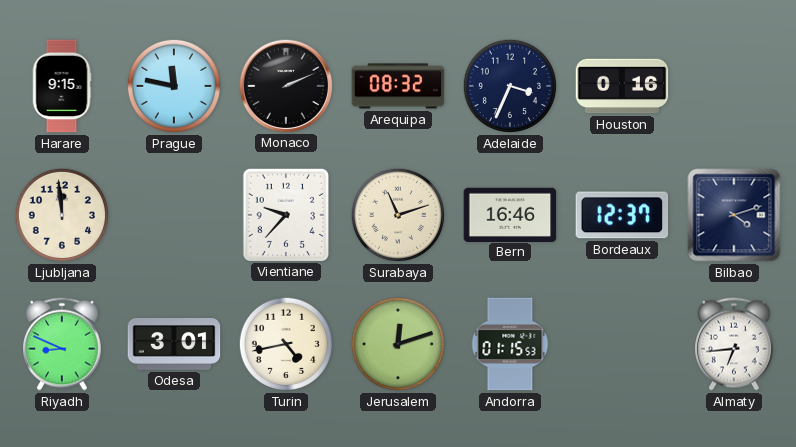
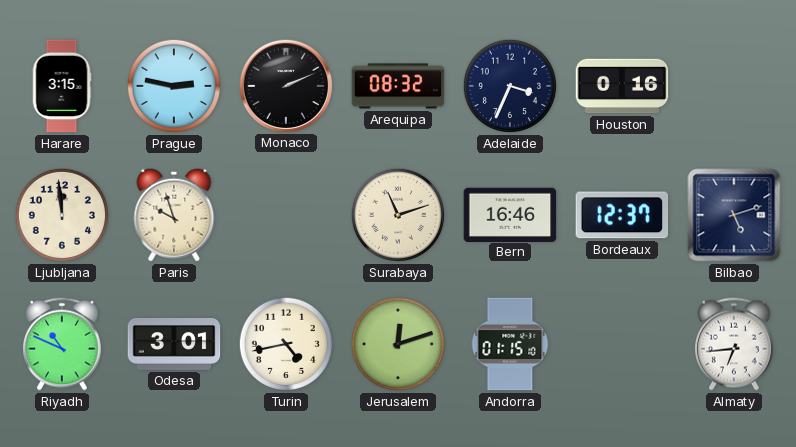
Harare: 9:15 -> 3:15 (62, 86)
Prague: 11:47 -> 2:47 (174, 86)
Paris: none -> 9:57 (174, 215)
Vientiane: 9:37 -> none (285, 214)
Bilbao: 4:12 -> 5:12 (734, 215)
Riyadh: 8:49 -> 10:49 (63, 344)
Andorra: 01:15:53 -> 01:15:10 (510, 344)
